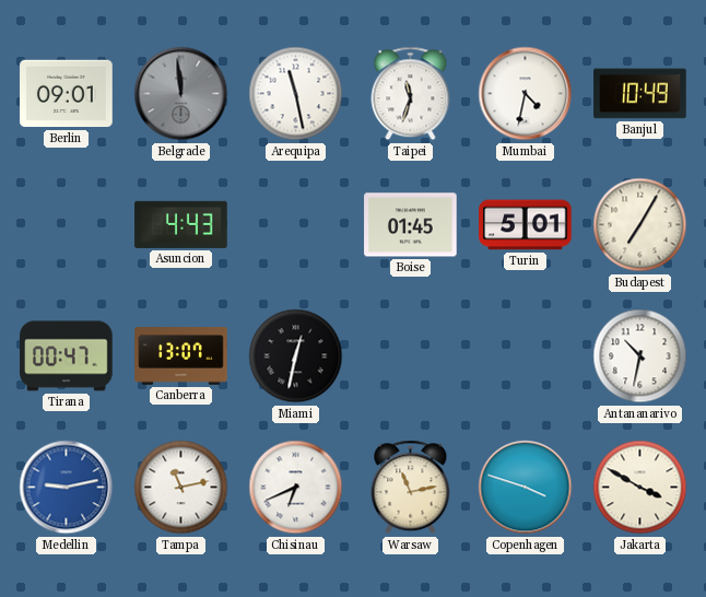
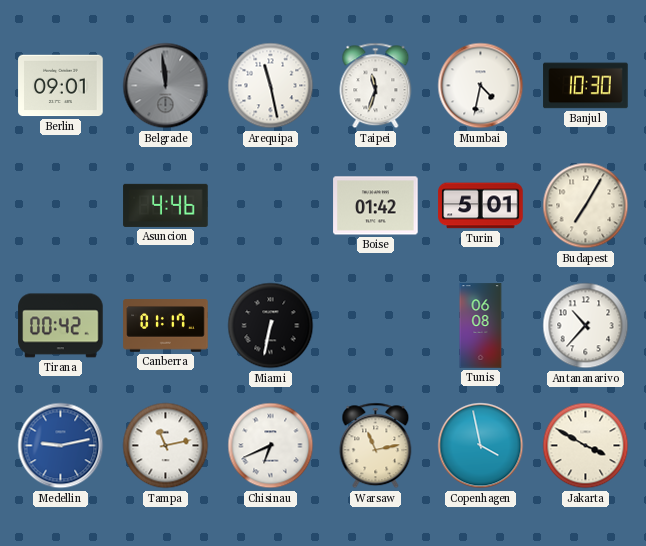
Banjul: 10:49 -> 10:30 (586, 86)
Asuncion: 4:43 -> 4:46 (166, 205)
Boise: 01:45 -> 01:42 (376, 206)
Tirana: 00:47 -> 00:42 (61, 326)
Canberra: 13:07 -> 01:17 (166, 326)
Miami: 12:32 -> 6:32 (271, 326)
Tunis: none -> 06:08 (481, 326)
Antananarivo: 10:32 -> 10:37 (586, 326)
Copenhagen: 3:48 -> 3:58 (481, 446)
